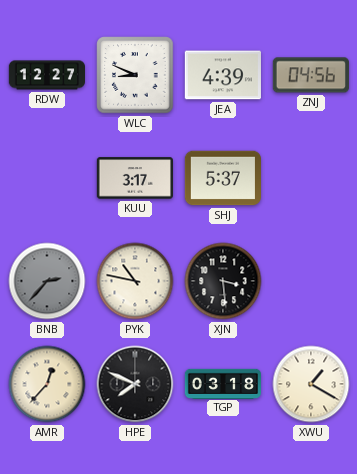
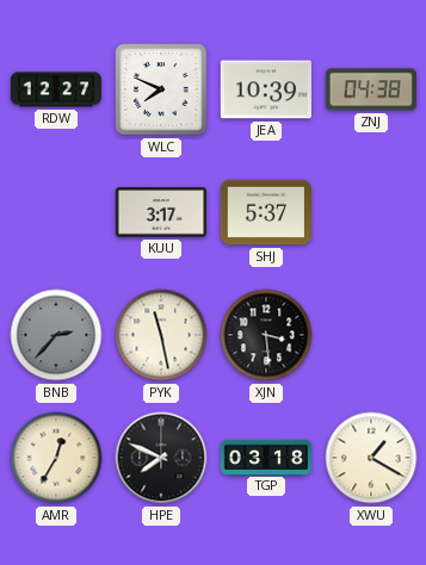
WLC: 8:49 -> 7:49 (161, 89)
JEA: 4:39 -> 10:39 (266, 89)
ZNJ: 04:56 -> 04:38 (371, 89)
PYK: 10:47 -> 11:28 (161, 335)
AMR: 12:37 -> 12:35 (56, 458)
